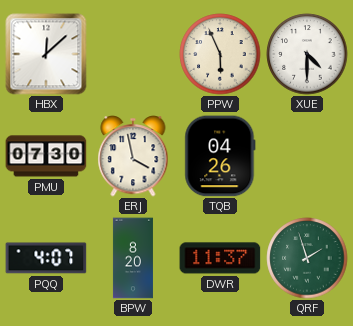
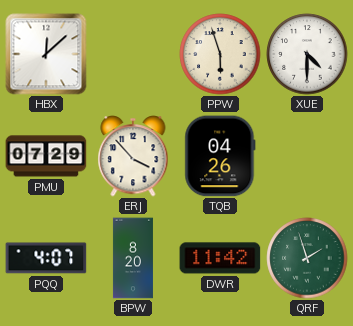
PPW: 5:56 -> 5:57 (220, 54)
PMU: 07:30 -> 07:29 (46, 156)
ERJ: 3:58 -> 3:53 (133, 156)
DWR: 11:37 -> 11:42 (220, 258)
